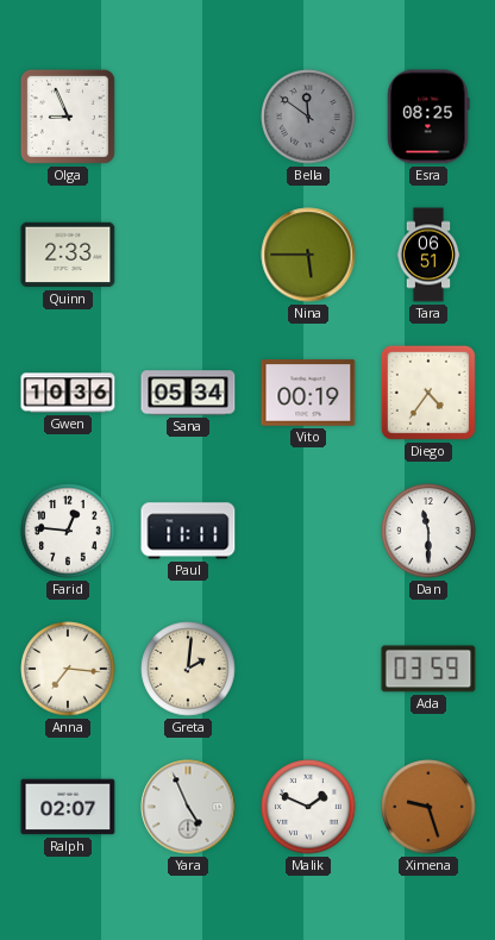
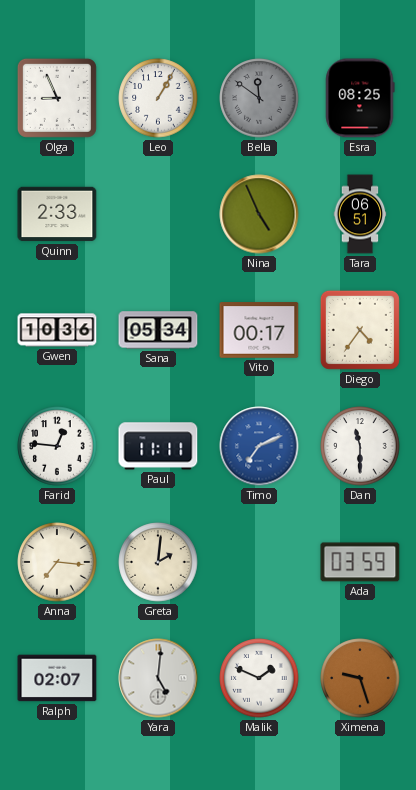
Leo: none -> 1:05 (158, 98)
Nina: 5:45 -> 4:56 (259, 214)
Vito: 00:19 -> 00:17 (259, 330)
Timo: none -> 7:11 (259, 446)
Yara: 4:56 -> 5:01 (158, 678)
